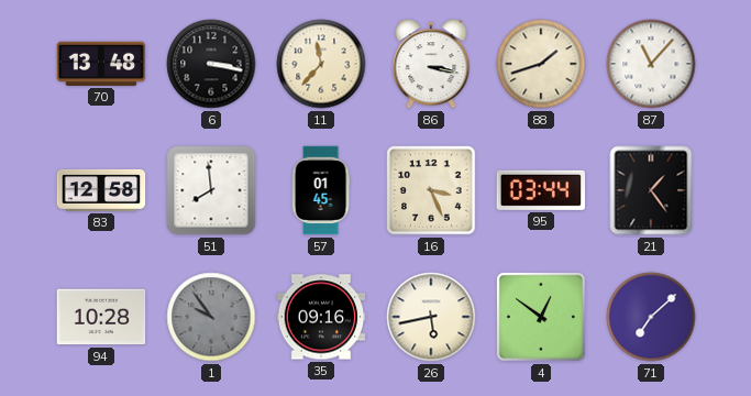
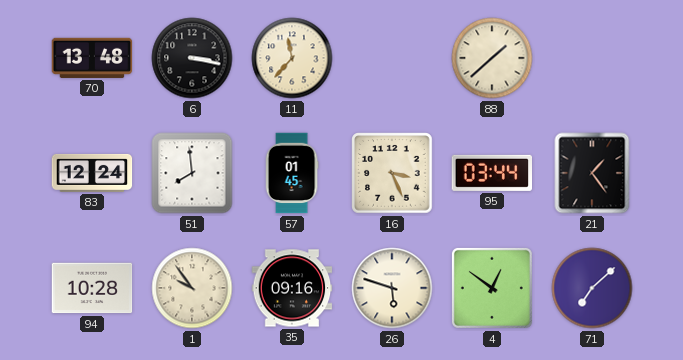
86: 3:17 -> none (431, 64)
88: 1:42 -> 1:38 (492, 58)
87: 11:07 -> none (651, 64)
83: 12:58 -> 12:24 (92, 173)
1 dial: grey -> cream (192, 288)
26: 5:43 -> 5:48 (392, 288)
